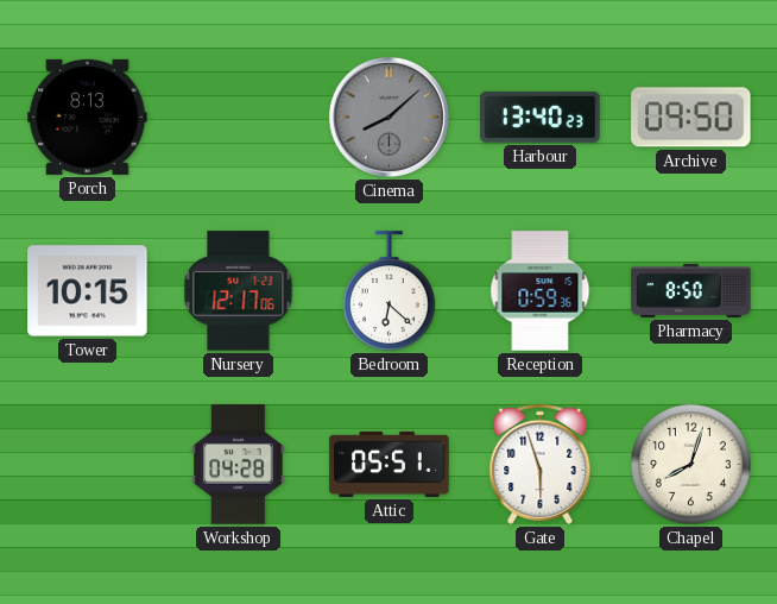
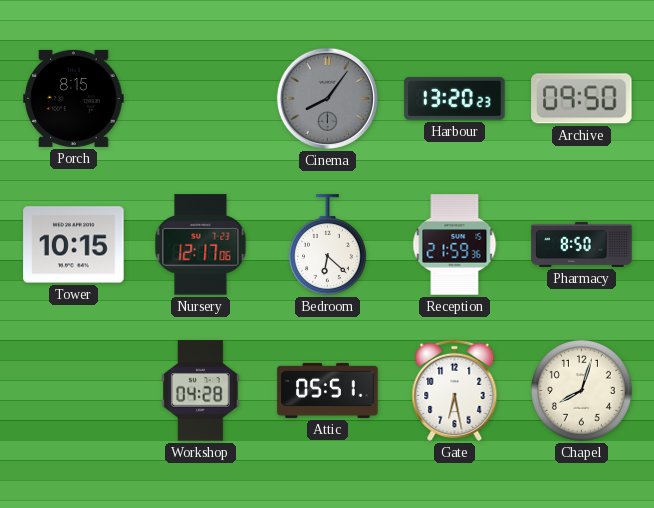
Porch: 8:13 -> 8:15 (74, 98)
Cinema: 8:08 -> 8:06 (327, 98)
Harbour: 13:40 -> 13:20 (455, 98)
Reception: 0:59 -> 21:59 (455, 245)
Gate: 5:57 -> 6:28 (455, 390)
